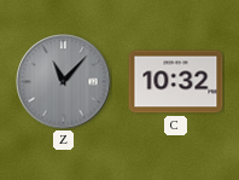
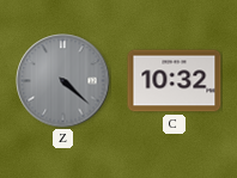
Z: 11:07 -> 4:22 (63, 81)
